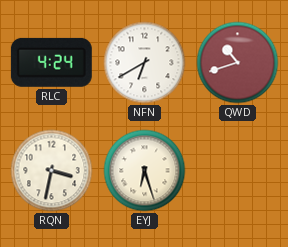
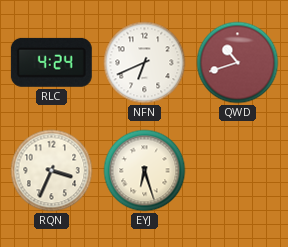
NFN: 6:40 -> 6:41 (145, 63)
RQN: 3:32 -> 3:34 (52, 171)
